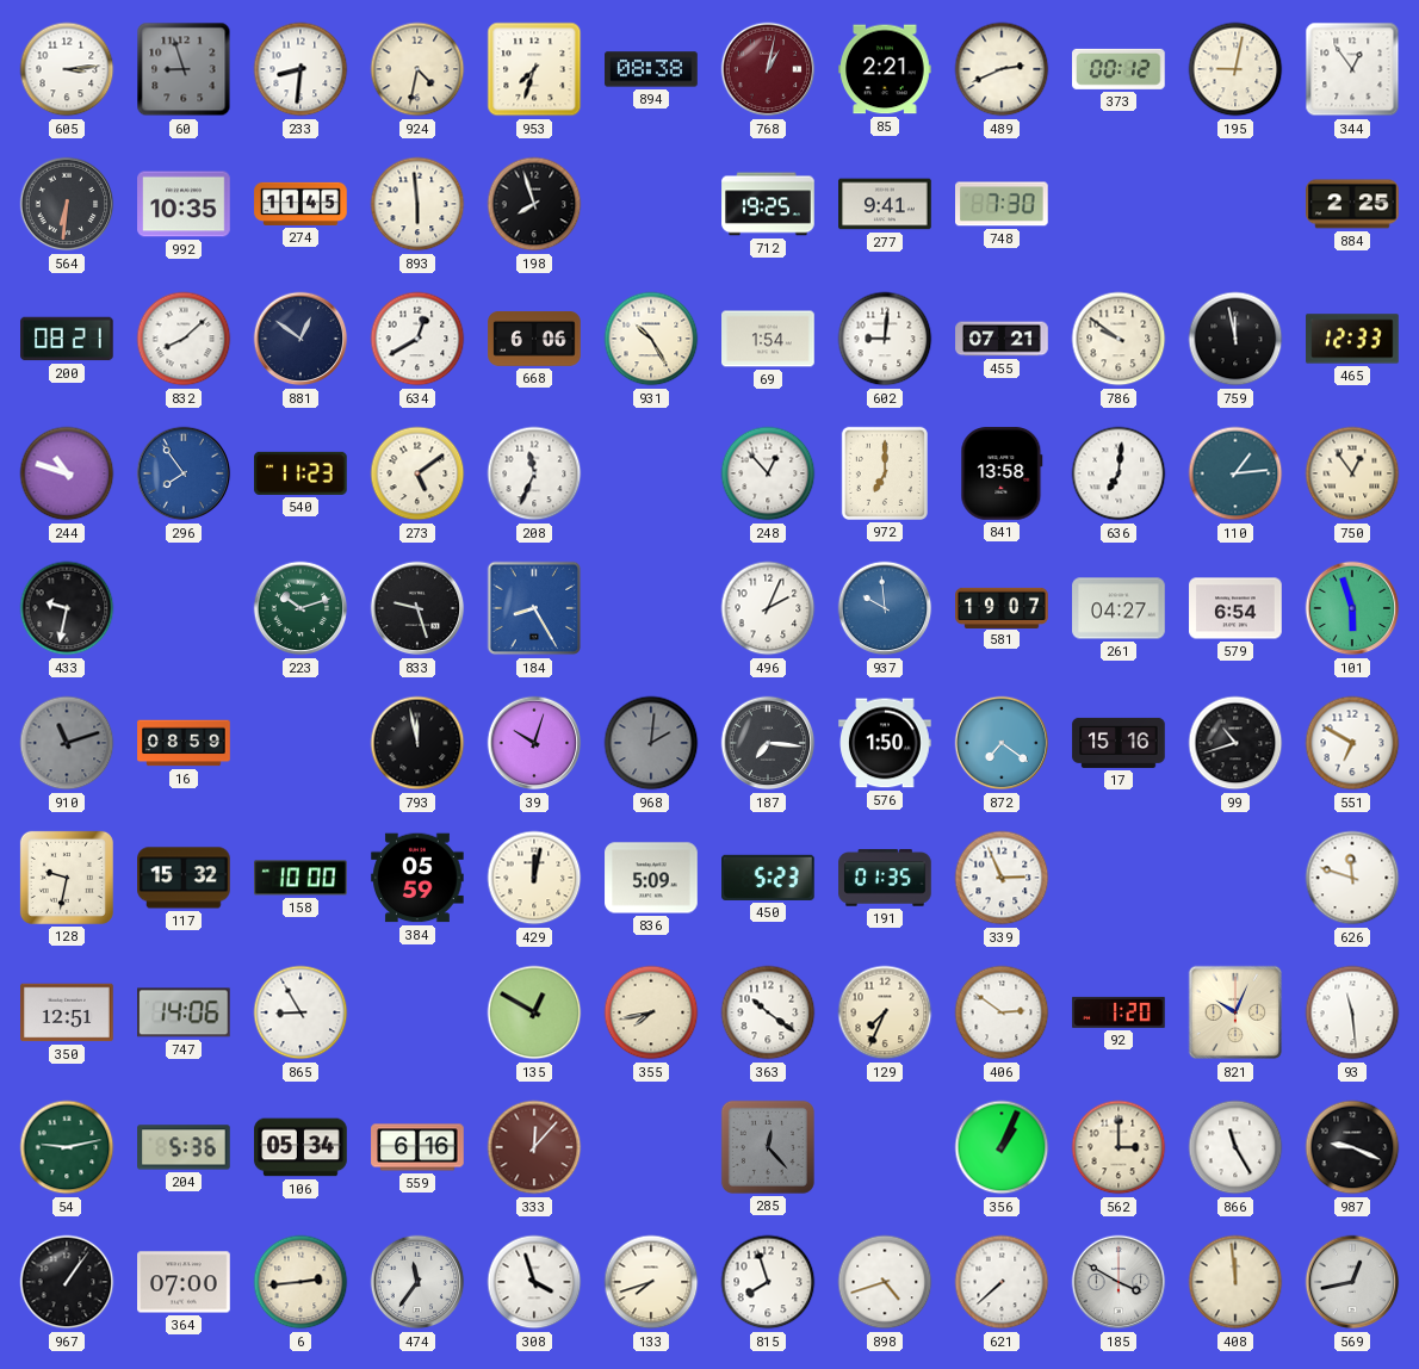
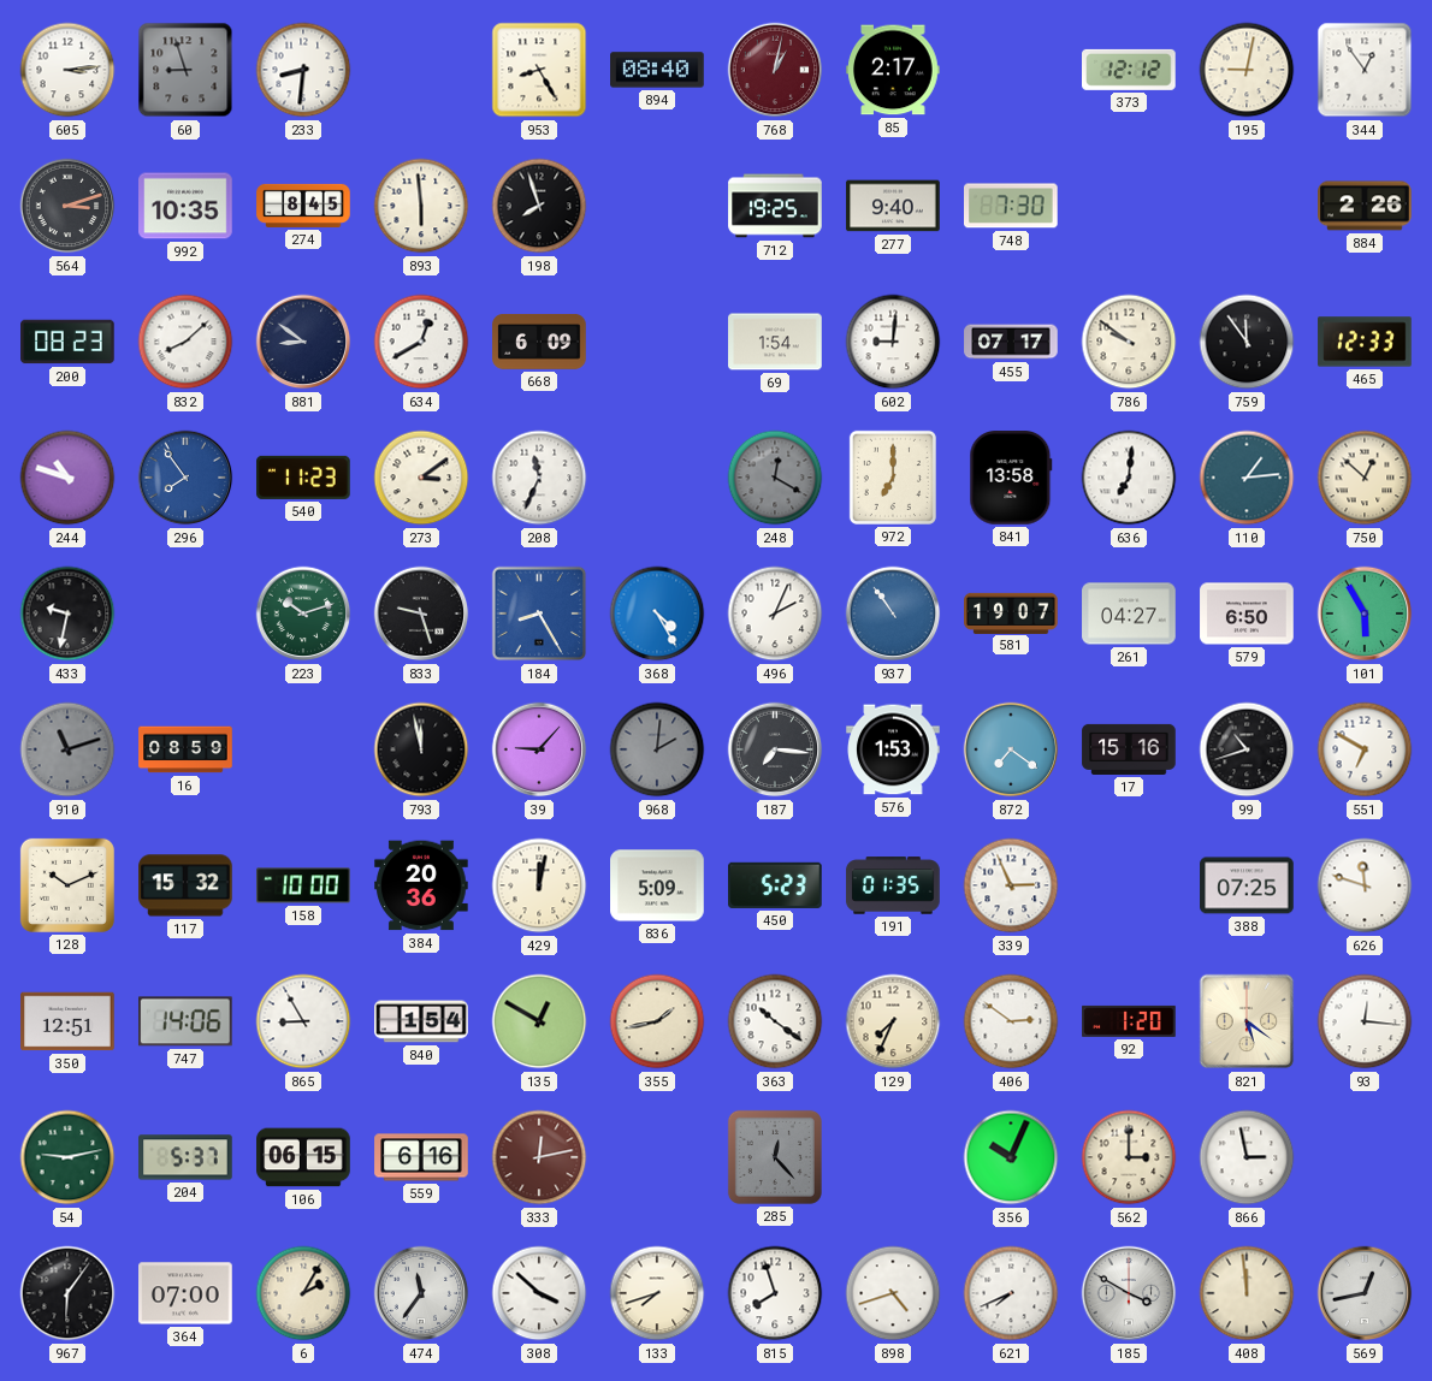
924: 4:32 -> none (417, 69)
953: 7:33 -> 8:25 (539, 70)
894: 08:38 -> 08:40 (657, 70)
85: 2:21 -> 2:17 (893, 70)
489: 2:41 -> none (1002, 69)
373: 00:12 -> 12:12 (1129, 70)
564: 6:31 -> 3:12 (67, 206)
274: 11:45 -> 8:45 (303, 206)
277: 9:41 -> 9:40 (893, 206)
884: 2:25 -> 2:26 (1365, 206)
200: 08:21 -> 08:23 (67, 342)
881: 12:51 -> 8:51 (303, 342)
668: 6:06 -> 6:09 (539, 343)
931: 10:25 -> none (651, 339)
455: 07:21 -> 07:17 (1011, 342)
759: 11:58 -> 11:54 (1247, 342)
273: 5:09 -> 3:09 (421, 478)
248: 12:53 -> 12:20 (775, 478)
248 dial: white -> grey (775, 478)
750: 12:54 -> 12:52 (1365, 478)
368: none -> 4:25 (657, 614)
937: 9:59 -> 10:54 (893, 614)
579: 6:54 -> 6:50 (1247, 614)
101: 5:57 -> 5:55 (1365, 614)
39: 10:03 -> 9:07 (539, 749)
576: 1:50 -> 1:53 (893, 749)
128: 9:32 -> 10:11 (67, 885)
384: 05:59 -> 20:36 (421, 885)
388: none -> 07:25 (1247, 885)
840: none -> 1:54 (421, 1021)
355: 7:43 -> 1:43 (657, 1021)
821: 10:04 -> 5:21 (1247, 1021)
93: 11:29 -> 12:16 (1365, 1021)
204: 5:36 -> 5:37 (185, 1157)
106: 05:34 -> 06:15 (303, 1157)
333: 12:07 -> 12:13 (539, 1157)
356: 1:04 -> 10:04 (1011, 1157)
866: 11:25 -> 2:58 (1247, 1157)
987: 9:19 -> none (1352, 1147)
967: 1:06 -> 6:06 (67, 1293)
6: 2:44 -> 2:05 (303, 1293)
308: 3:57 -> 3:52 (539, 1293)
621: 7:38 -> 7:41 (1011, 1293)
